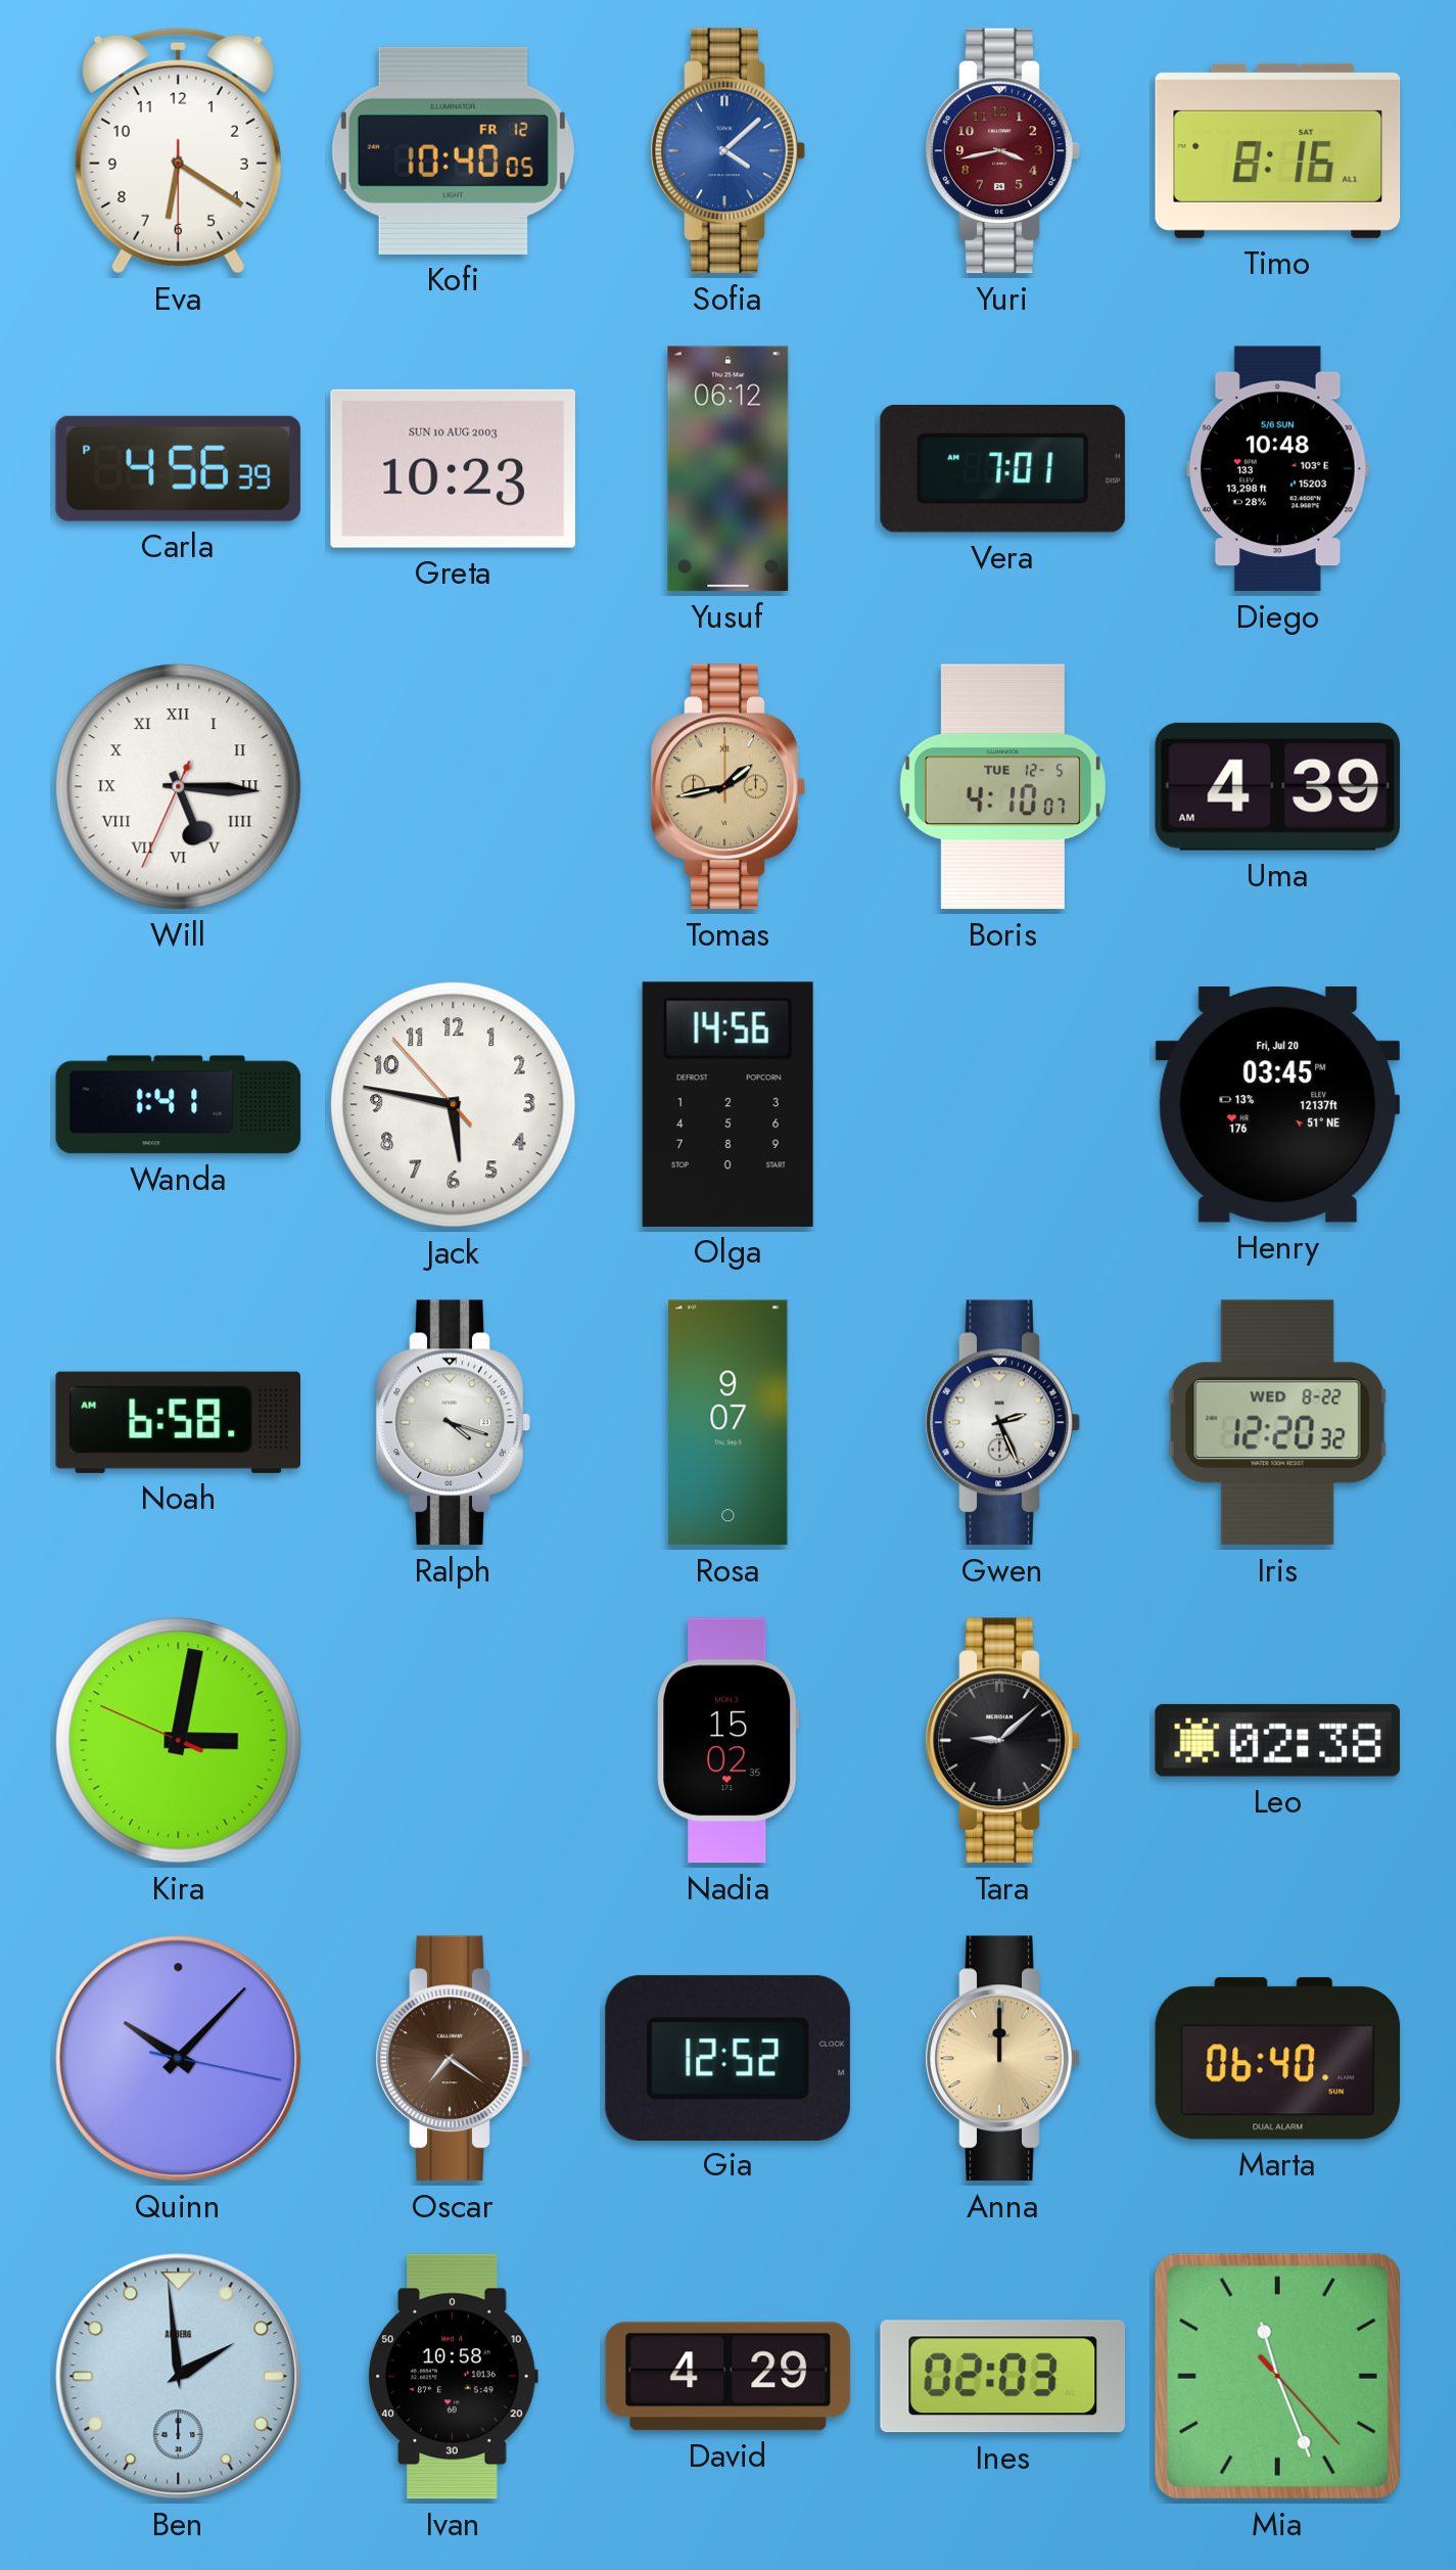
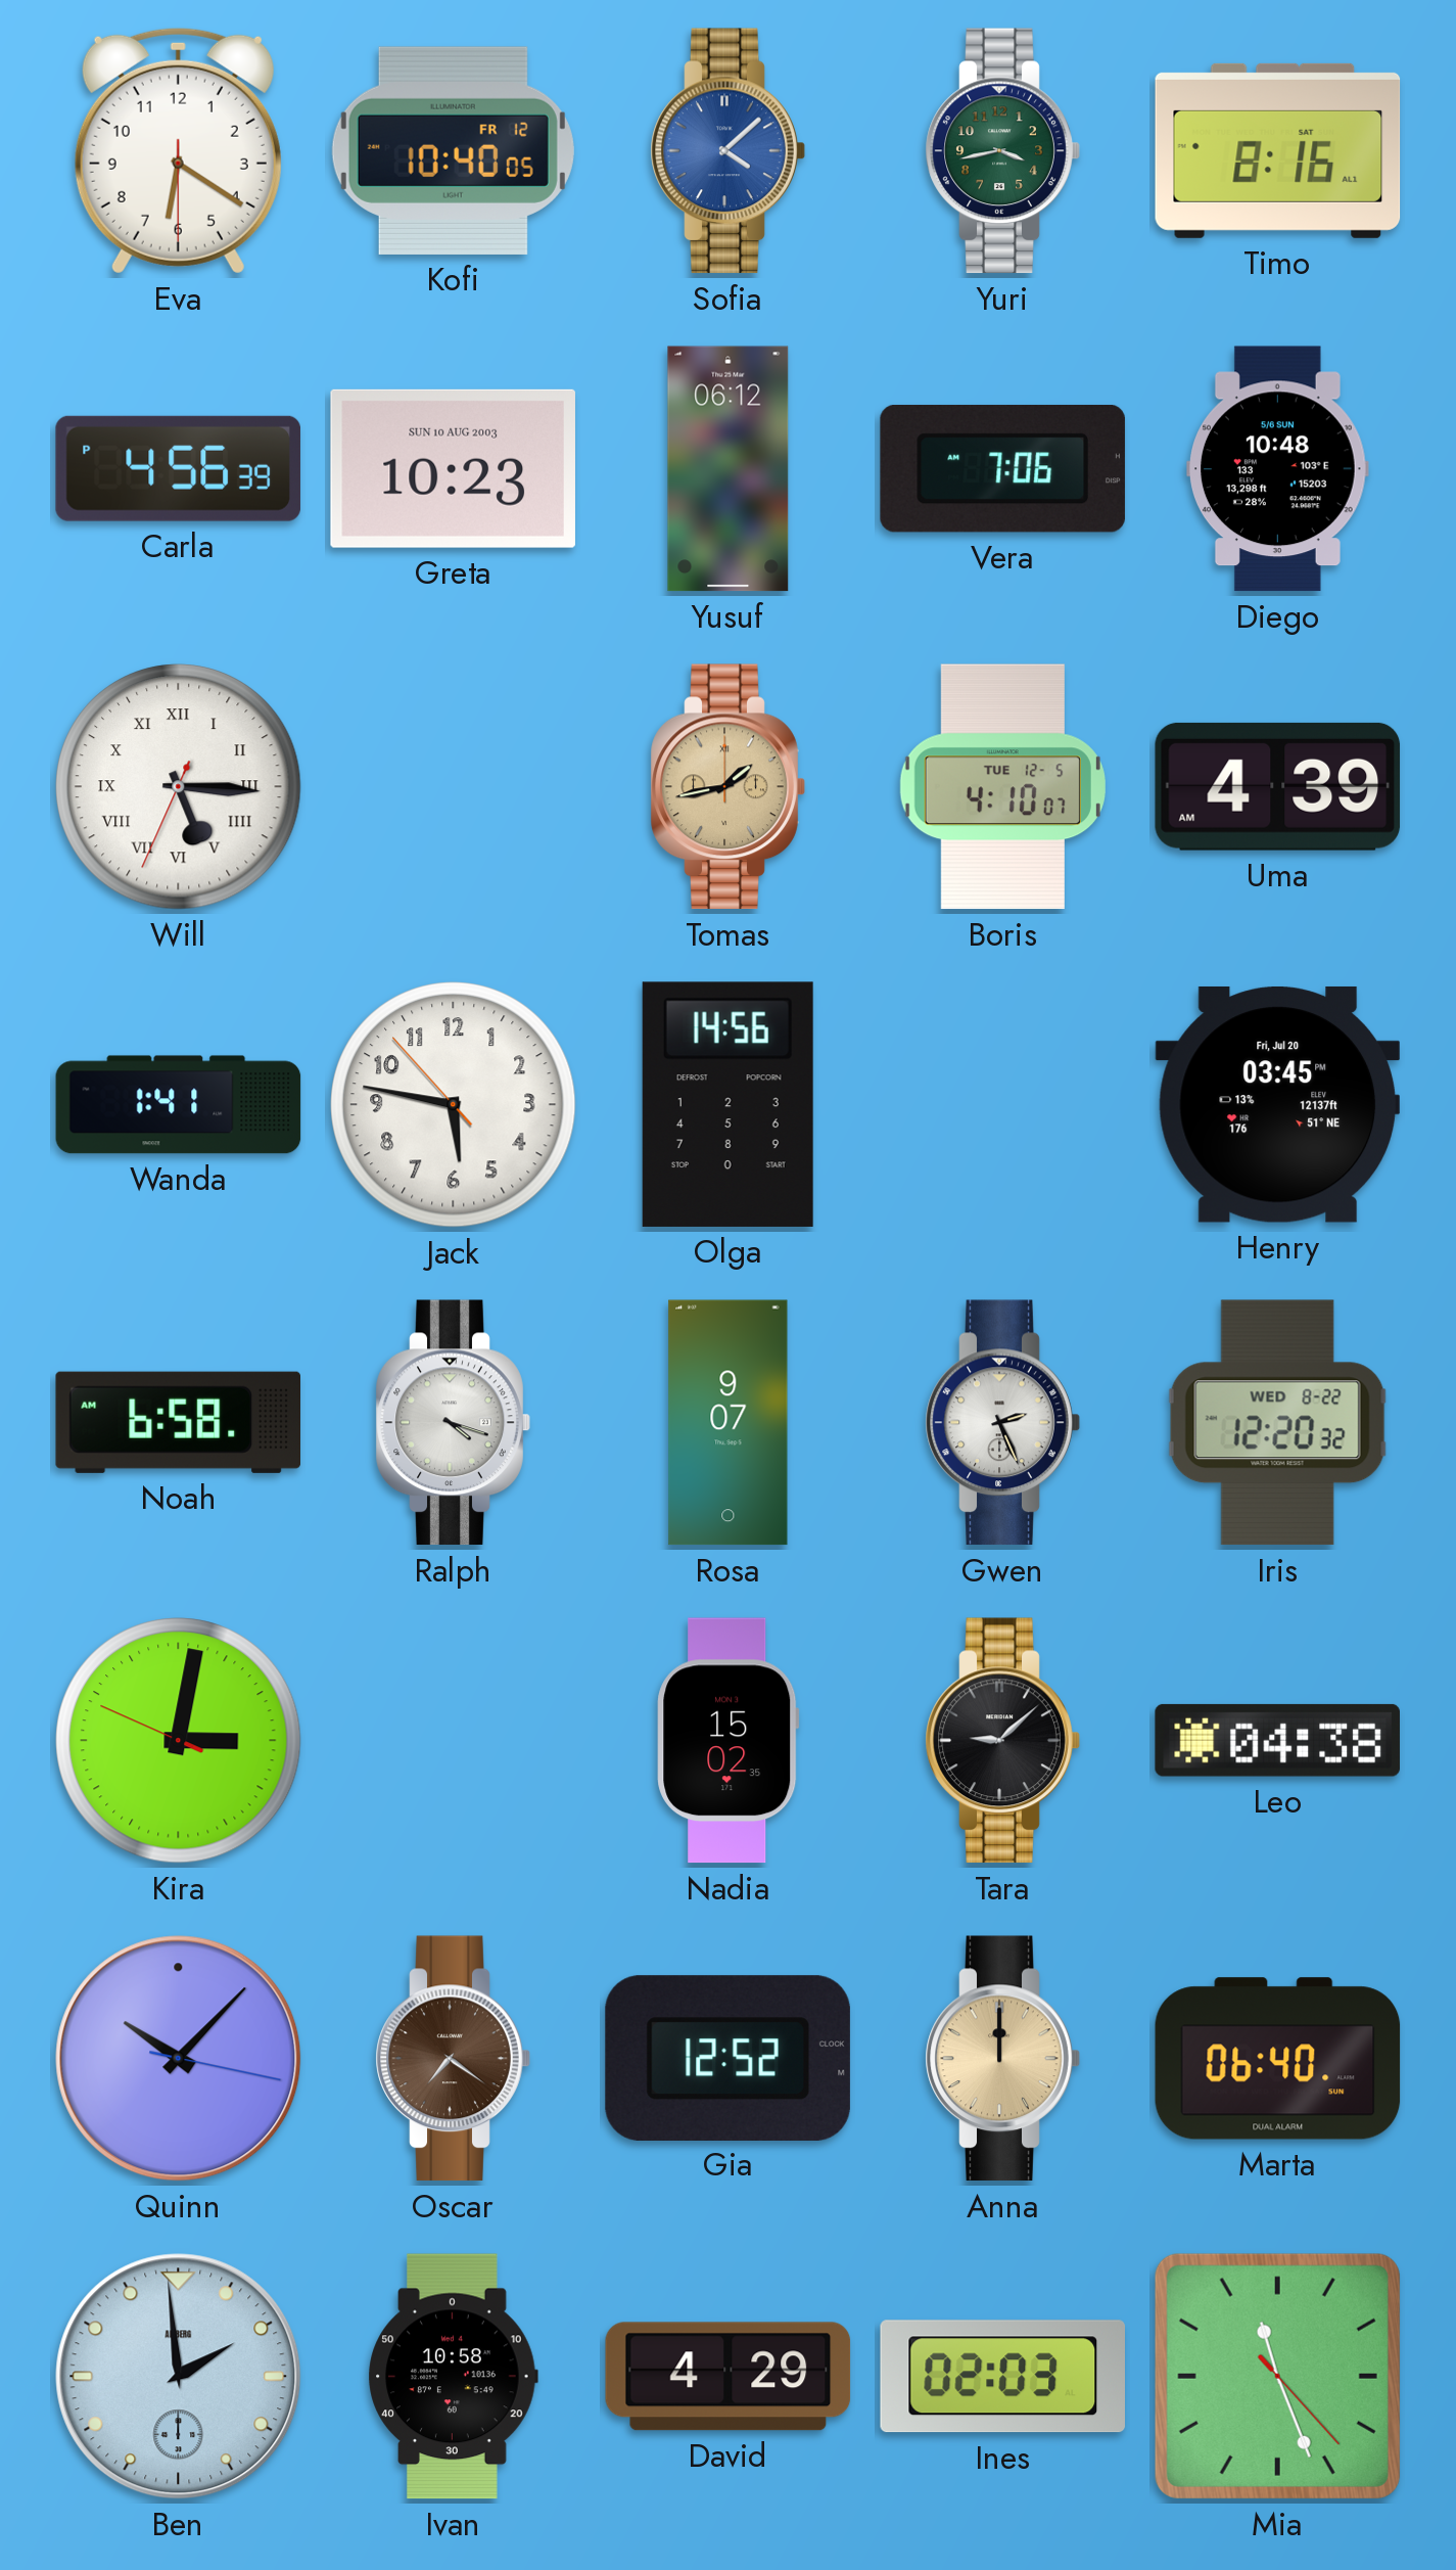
Yuri dial: burgundy -> green (1002, 151)
Vera: 7:01 -> 7:06 (1002, 468)
Leo: 02:38 -> 04:38 (1277, 1740)
